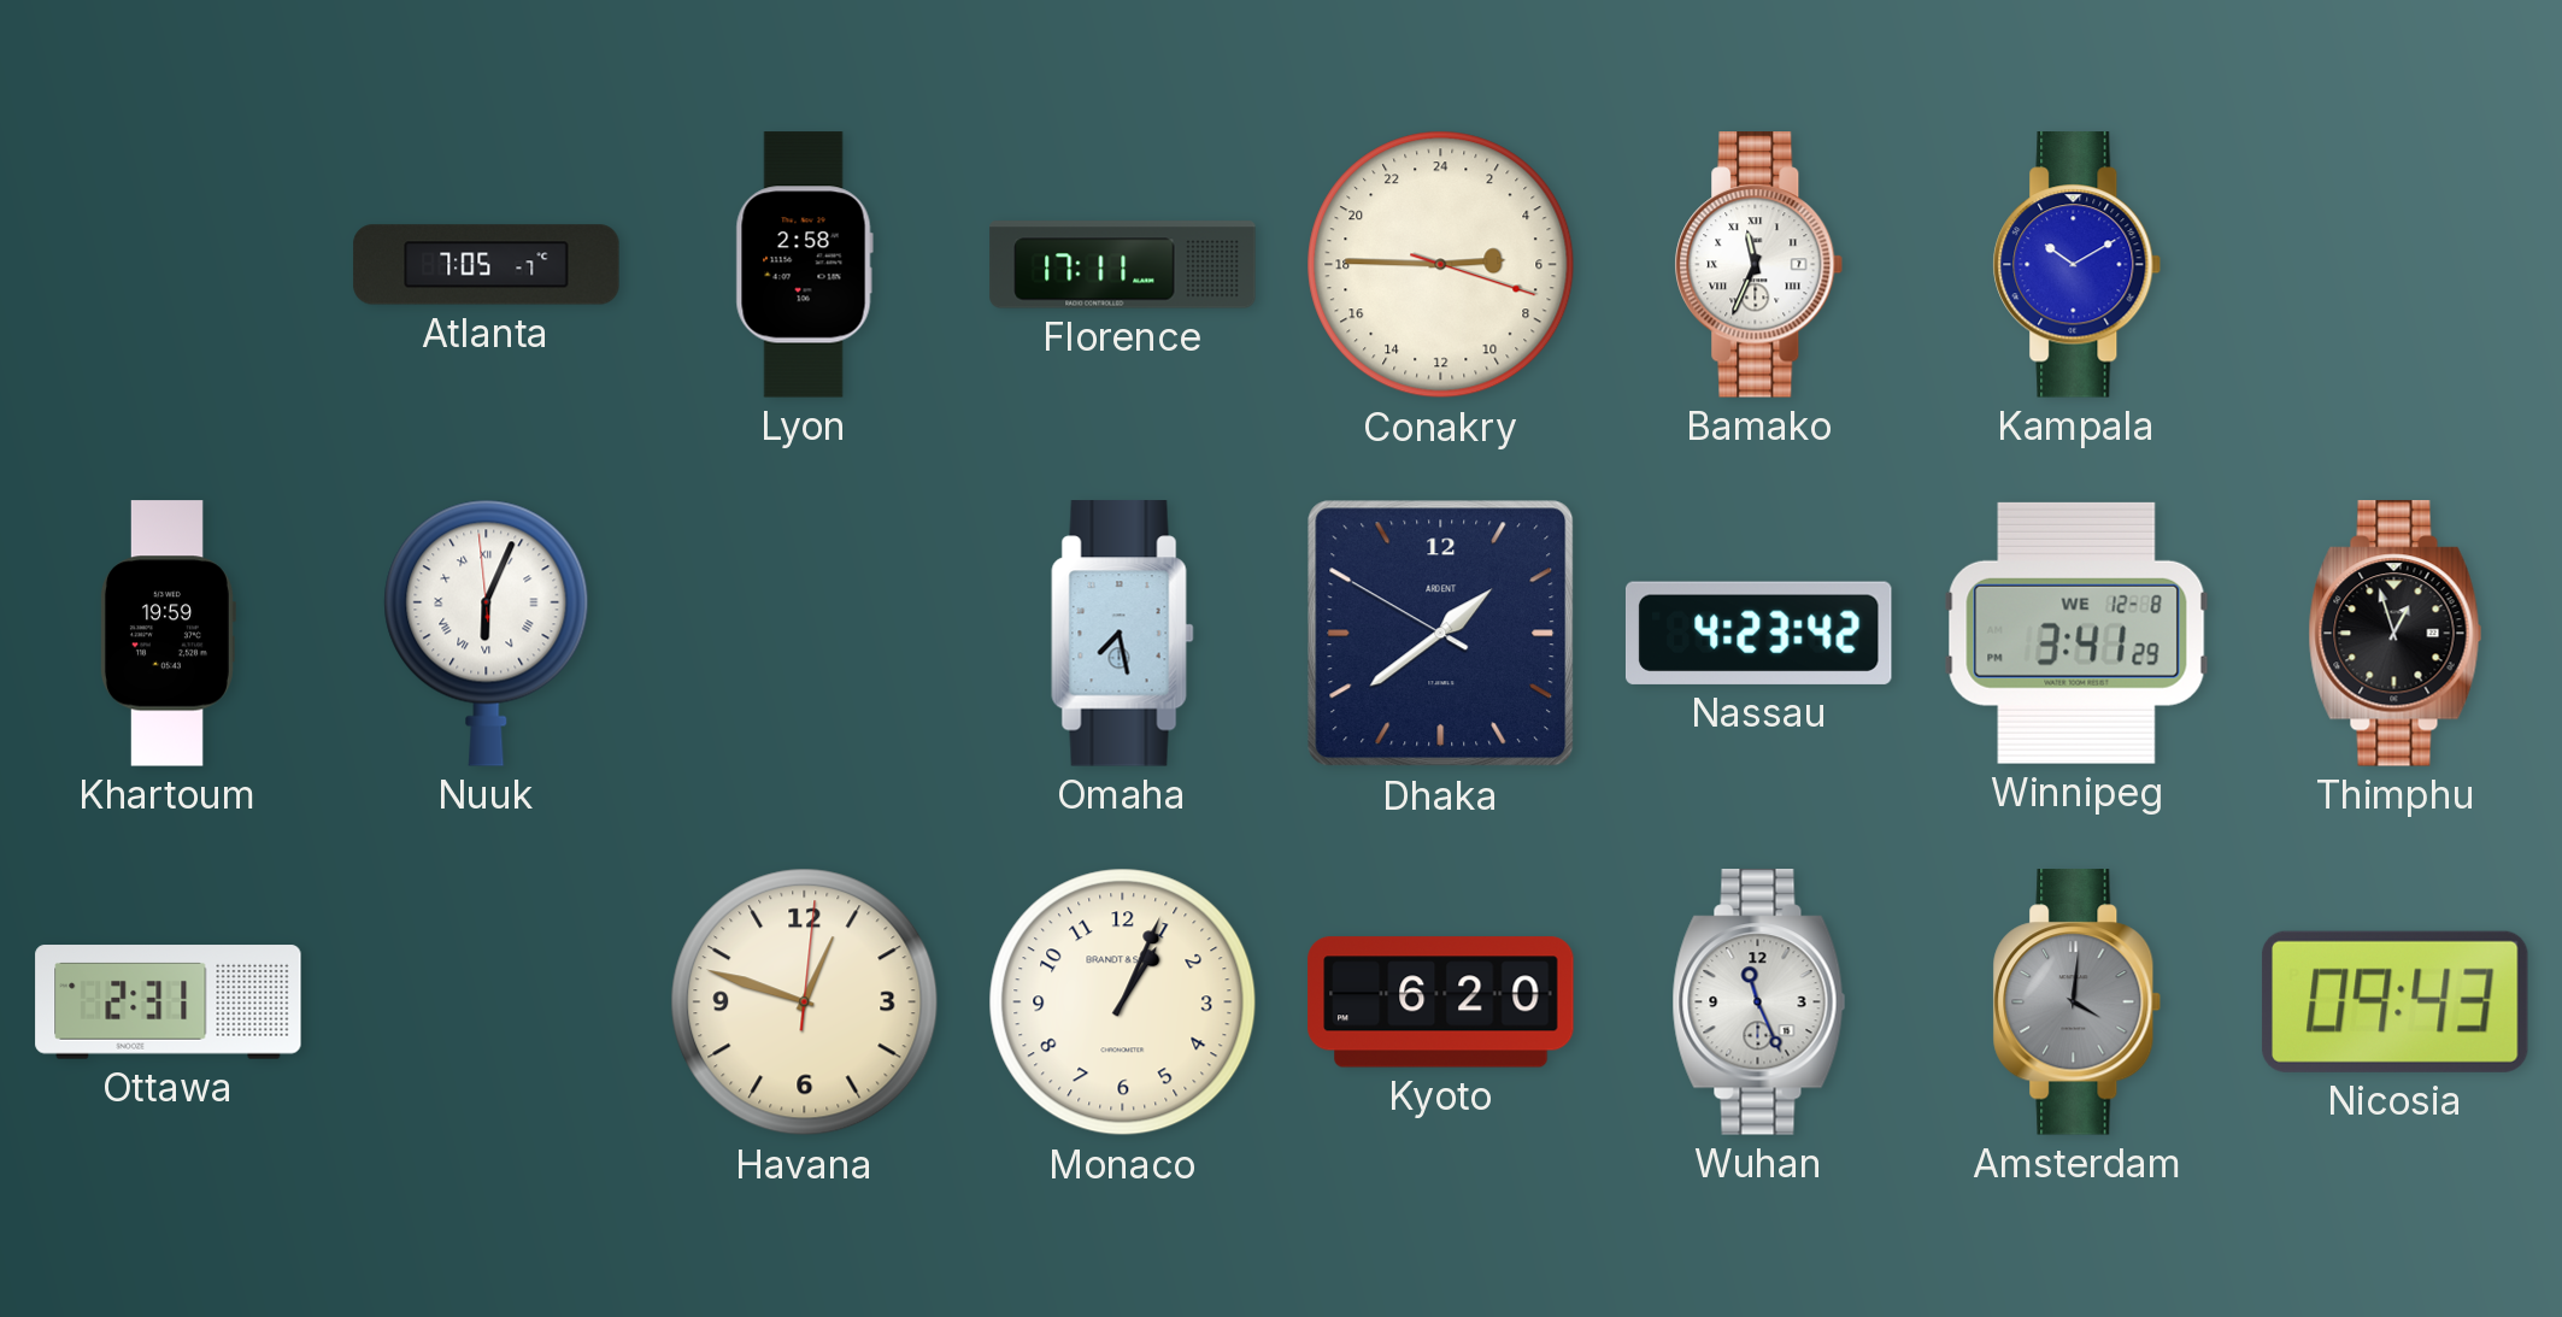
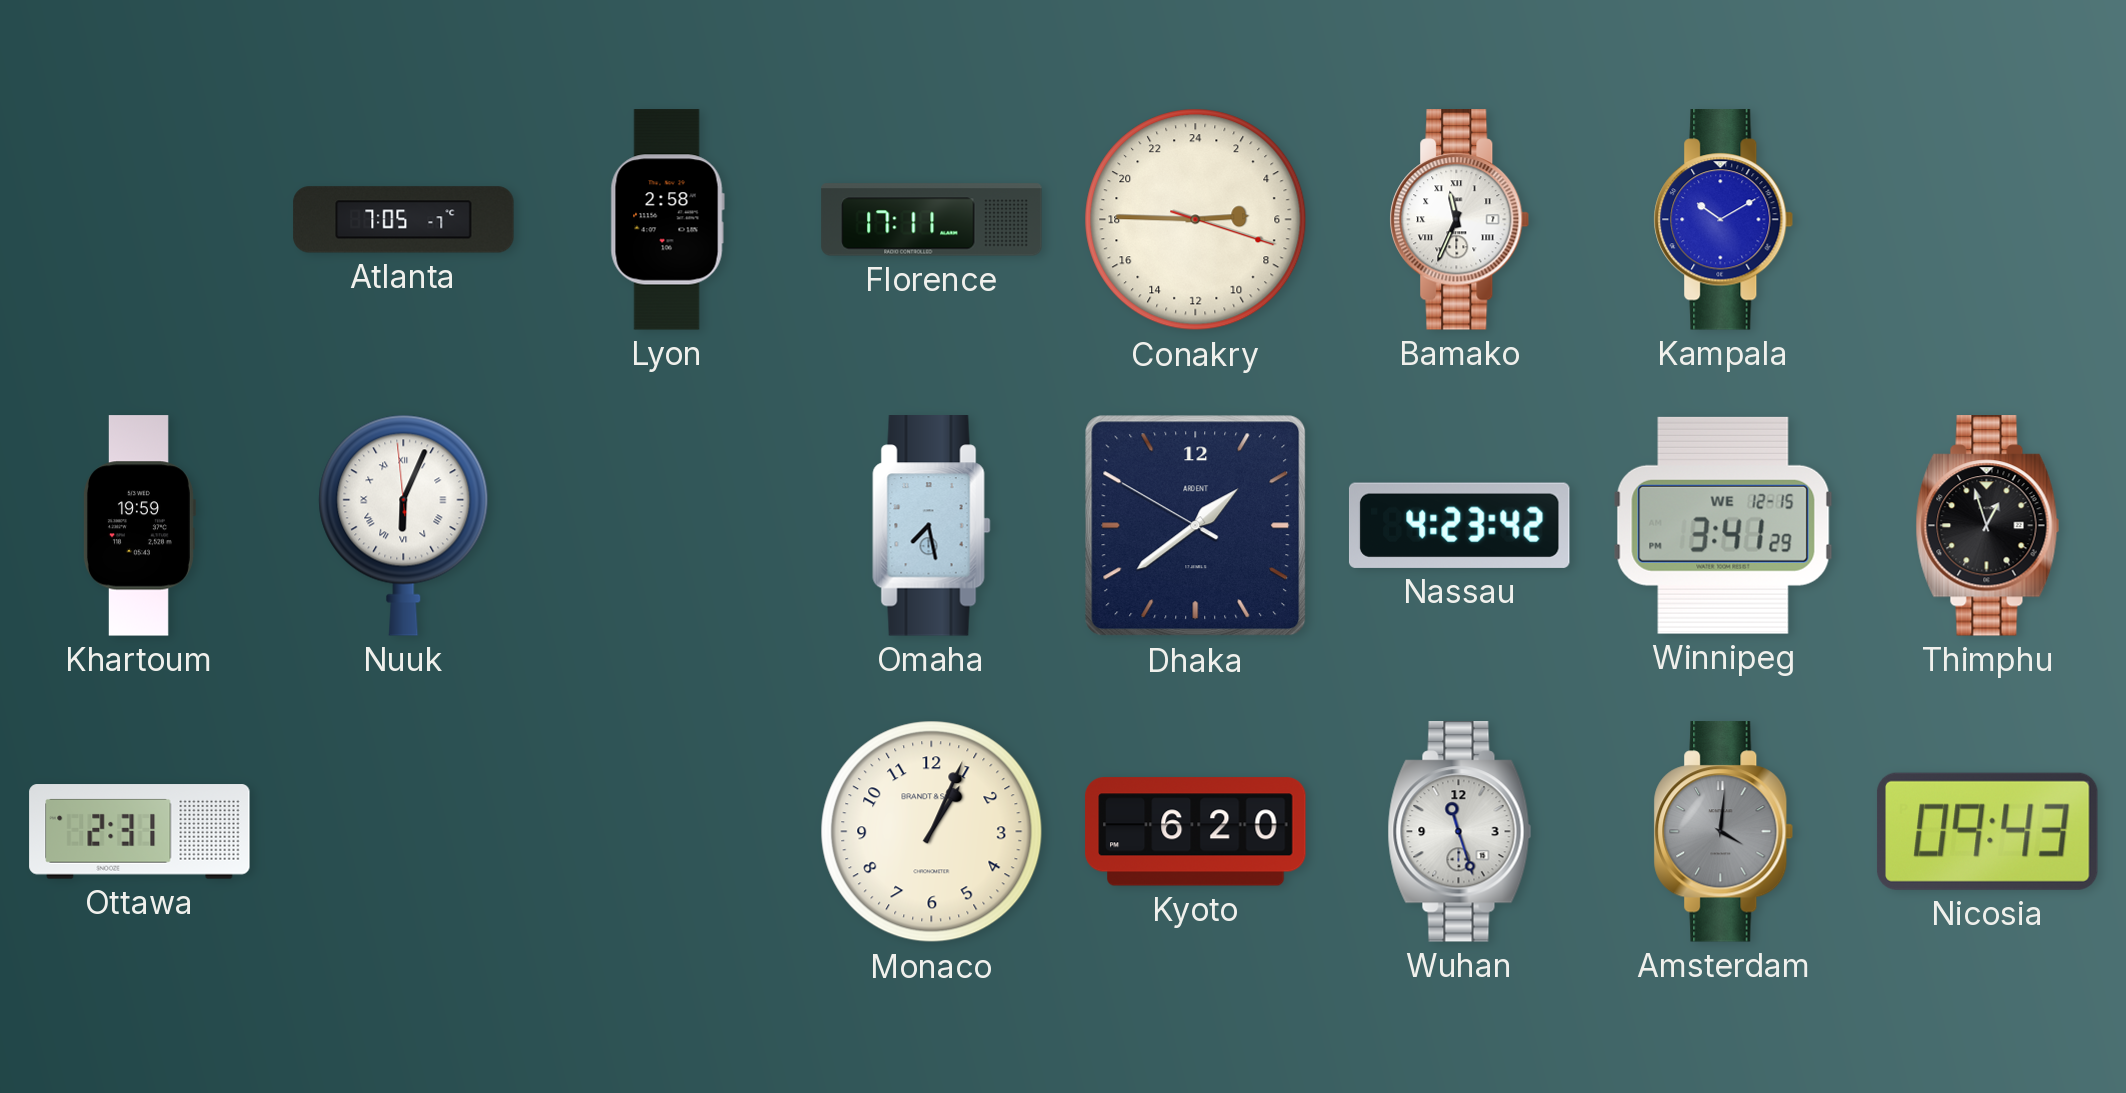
Winnipeg date: WE 12-8 -> WE 12-15 (1723, 525)
Havana: 12:48 -> none (805, 1003)
Wuhan: 11:26 -> 11:27 (1460, 832)
